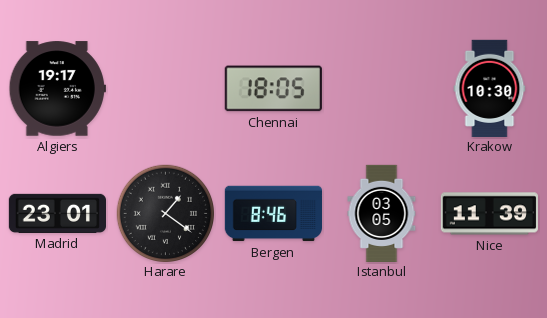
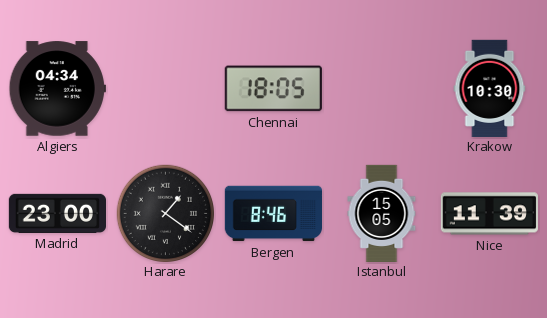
Algiers: 19:17 -> 04:34 (57, 89)
Madrid: 23:01 -> 23:00 (57, 213)
Istanbul: 03:05 -> 15:05 (382, 213)
